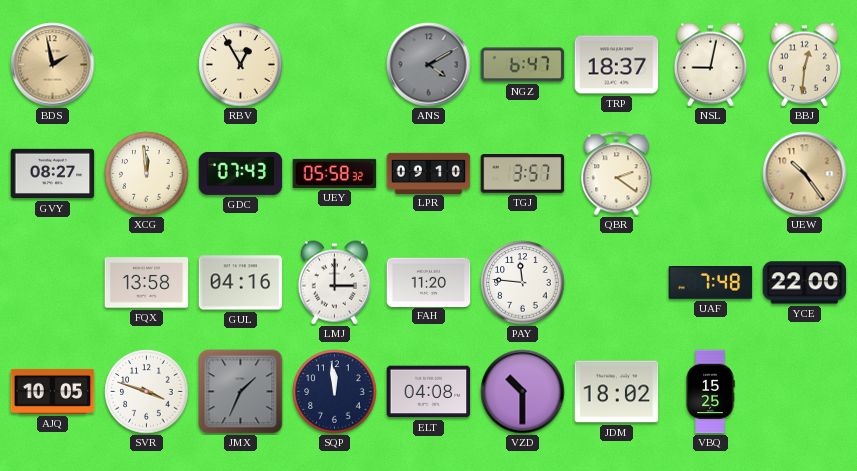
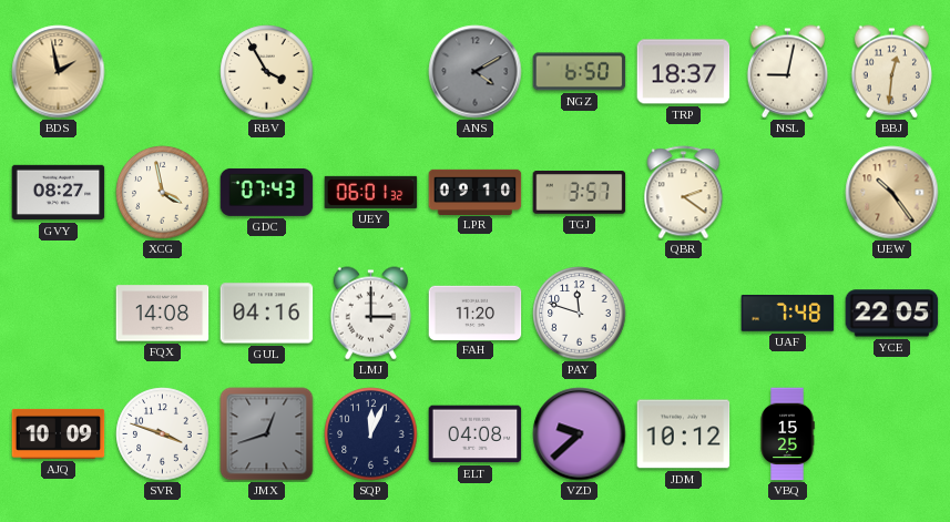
RBV: 12:55 -> 3:55 (267, 72)
NGZ: 6:47 -> 6:50 (580, 72)
XCG: 11:59 -> 3:58 (163, 193)
UEY: 05:58 -> 06:01 (371, 192)
FQX: 13:58 -> 14:08 (163, 314)
PAY: 11:46 -> 11:48 (580, 314)
YCE: 22:00 -> 22:05 (892, 314)
AJQ: 10:05 -> 10:09 (59, 433)
JMX: 1:34 -> 12:42 (267, 434)
SQP: 11:59 -> 12:04 (371, 434)
VZD: 10:30 -> 9:38 (580, 434)
JDM: 18:02 -> 10:12 (684, 434)
